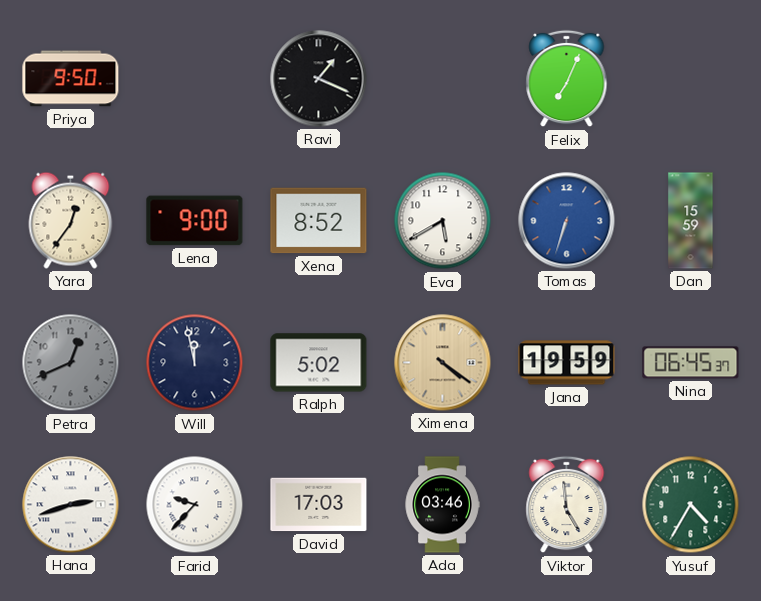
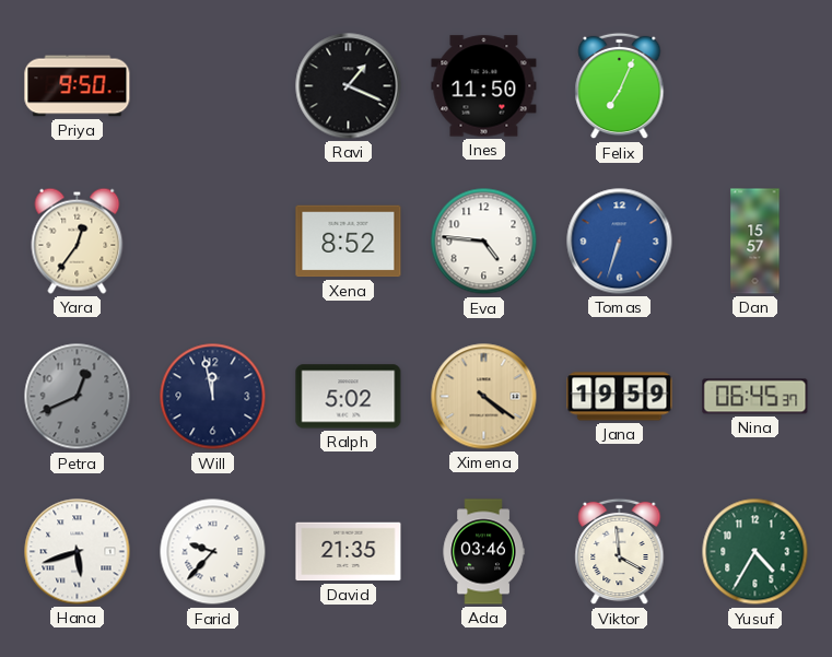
Ines: none -> 11:50 (484, 86)
Lena: 9:00 -> none (195, 221)
Eva: 5:40 -> 4:46 (484, 242)
Dan: 15:59 -> 15:57 (755, 242)
Hana: 2:42 -> 5:42 (78, 552)
David: 17:03 -> 21:35 (349, 552)
Viktor: 4:59 -> 3:59 (620, 552)
